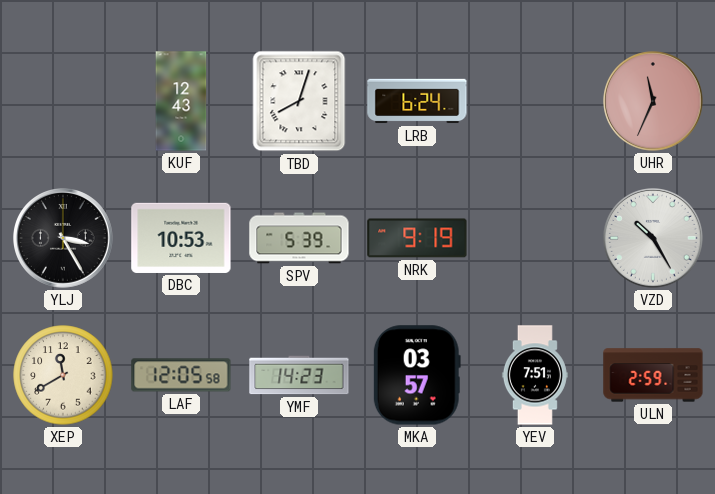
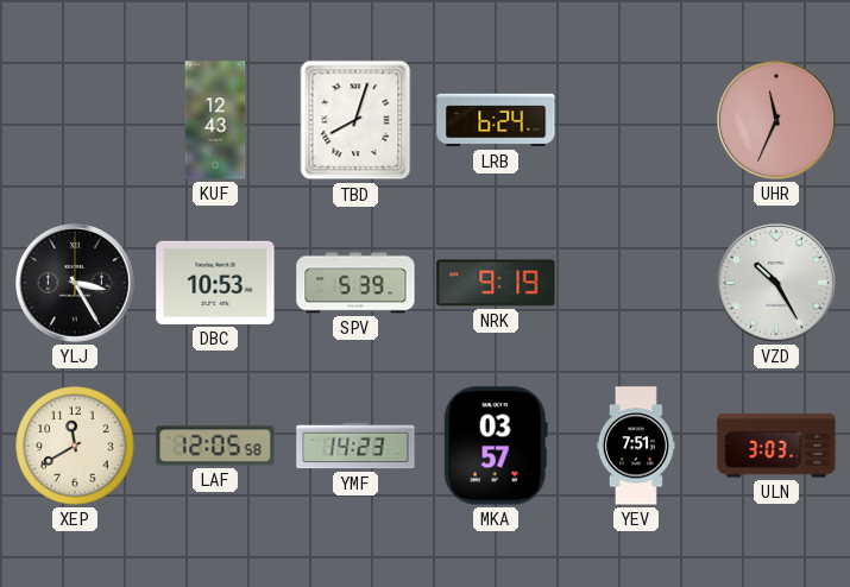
ULN: 2:59 -> 3:03 (776, 446)
